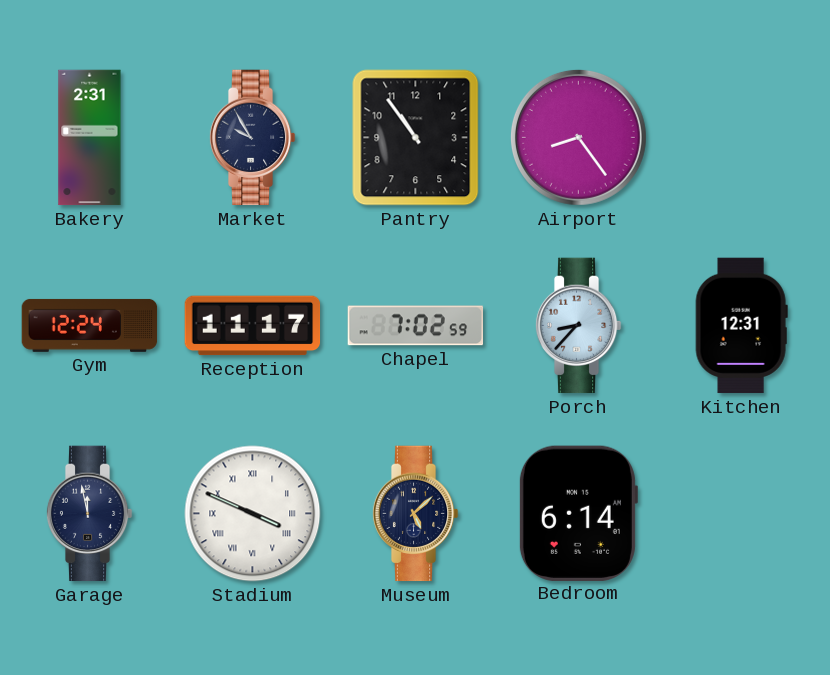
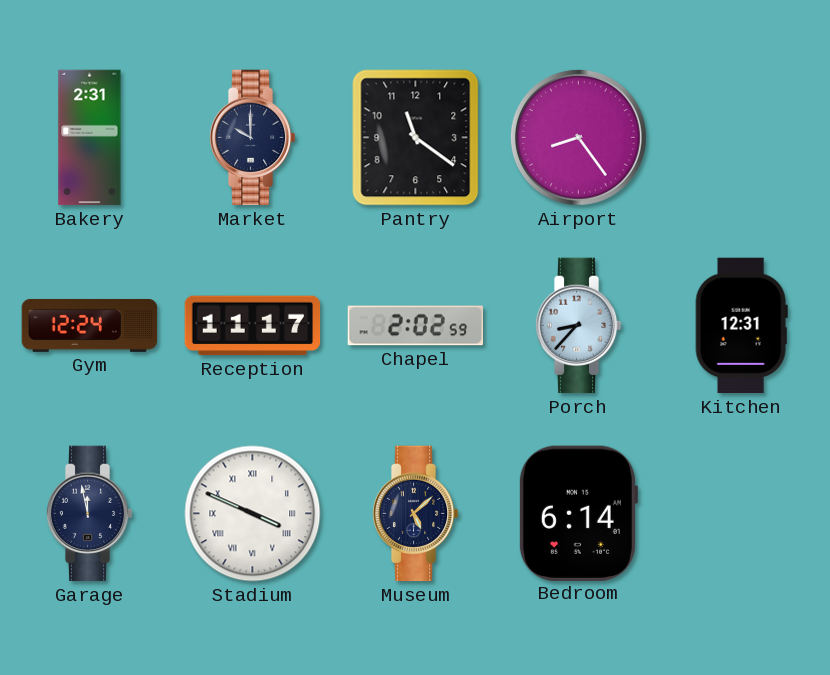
Market: 9:55 -> 10:00 (252, 138)
Pantry: 10:54 -> 11:21 (416, 138)
Chapel: 7:02 -> 2:02 (416, 326)
